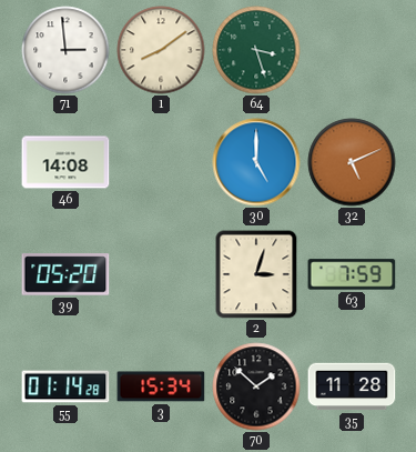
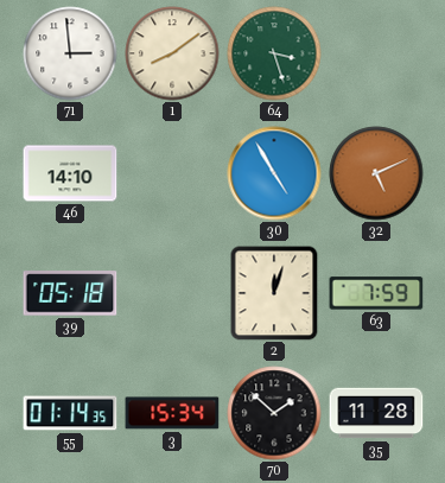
46: 14:08 -> 14:10 (70, 173)
30: 5:00 -> 4:55 (274, 173)
39: 05:20 -> 05:18 (70, 293)
2: 3:03 -> 12:03 (274, 293)
55: 01:14:28 -> 01:14:35 (70, 413)
